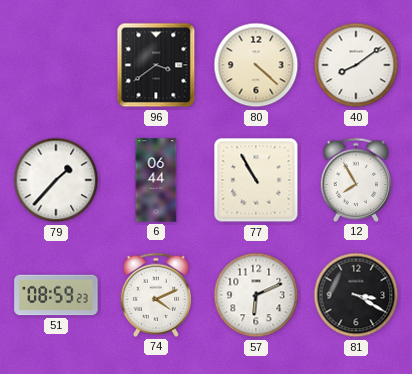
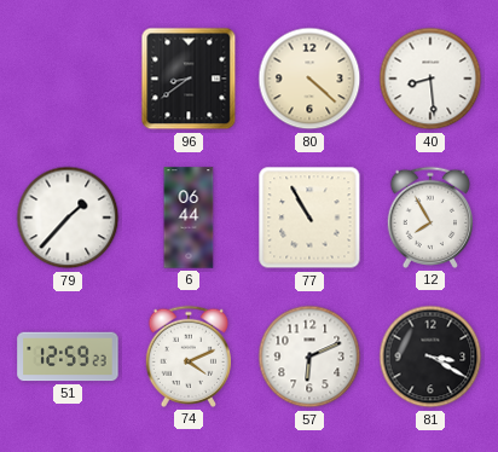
96: 3:39 -> 8:39 (189, 79)
40: 8:09 -> 8:29 (430, 79)
51: 08:59 -> 12:59 (68, 357)
